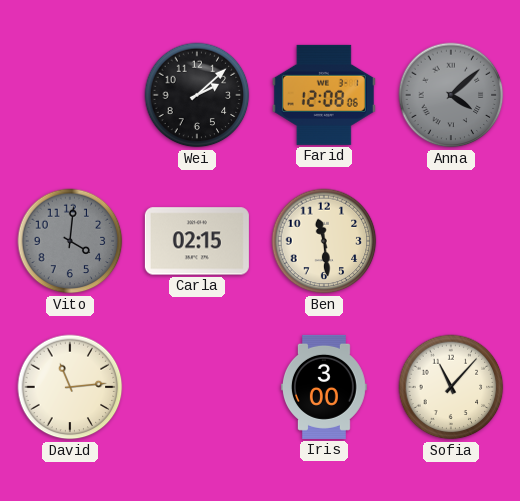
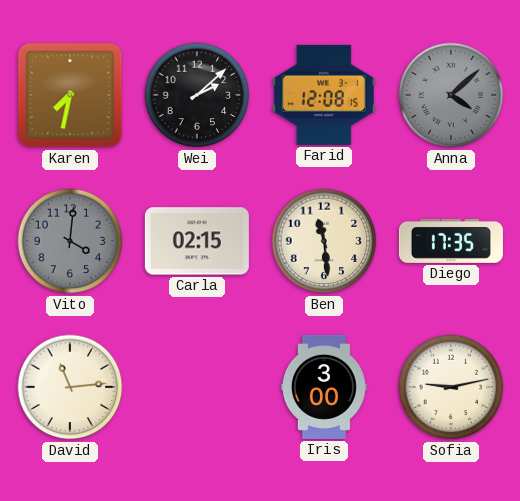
Karen: none -> 7:32 (70, 95)
Farid: 12:08:06 -> 12:08:15 (324, 95)
Diego: none -> 17:35 (451, 241)
Sofia: 11:07 -> 9:13 (451, 387)
